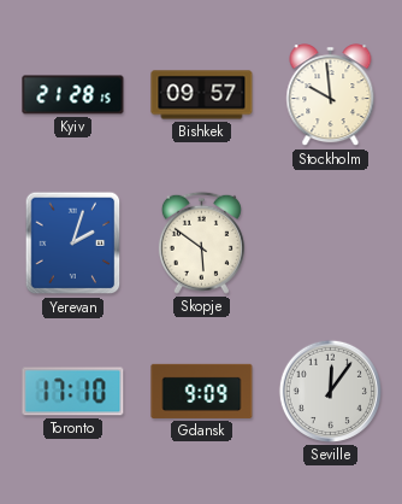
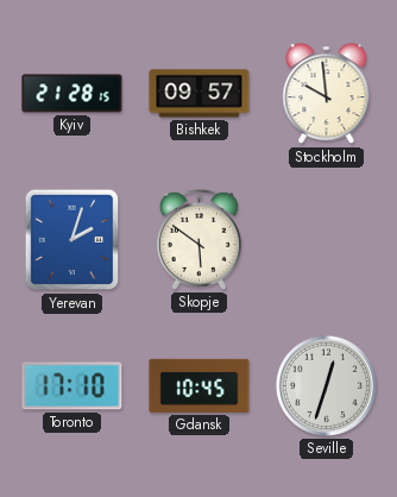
Gdansk: 9:09 -> 10:45 (200, 385)
Seville: 12:06 -> 12:33 (326, 385)
